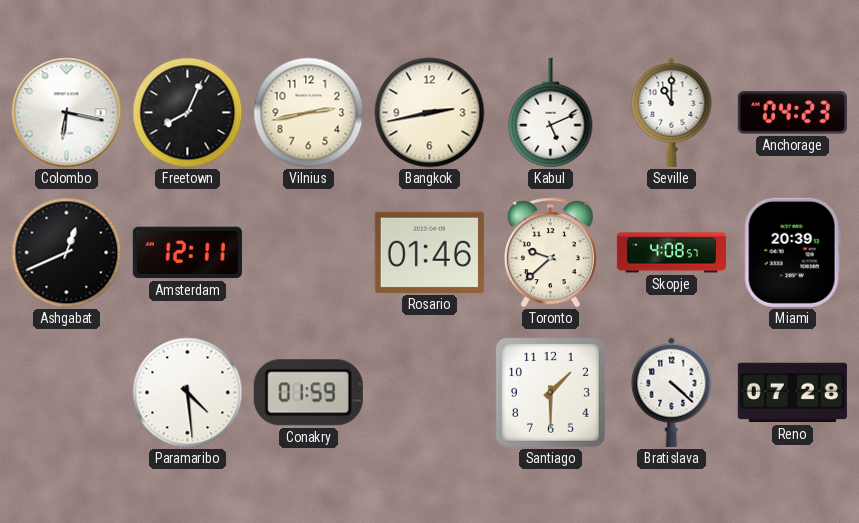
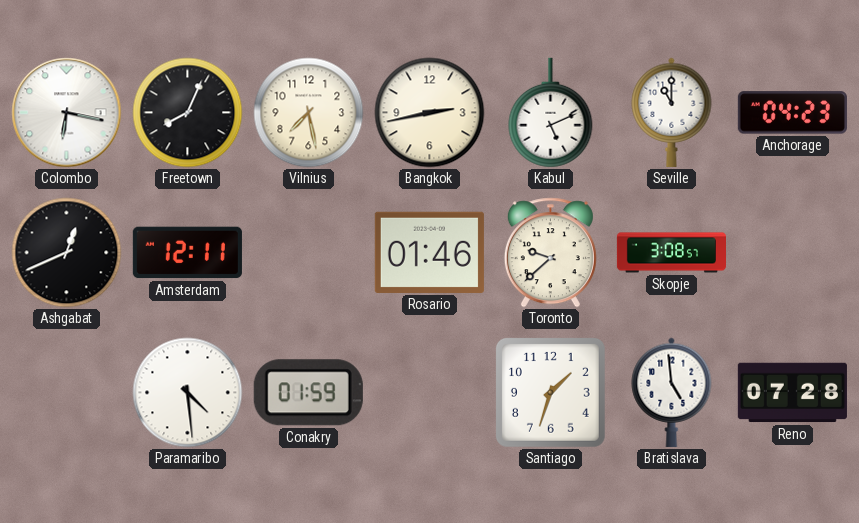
Vilnius: 2:43 -> 7:28 (309, 113)
Skopje: 4:08 -> 3:08 (671, 253)
Miami: 20:39 -> none (792, 252)
Santiago: 1:30 -> 1:33 (550, 392)
Bratislava: 4:22 -> 4:59 (672, 392)
